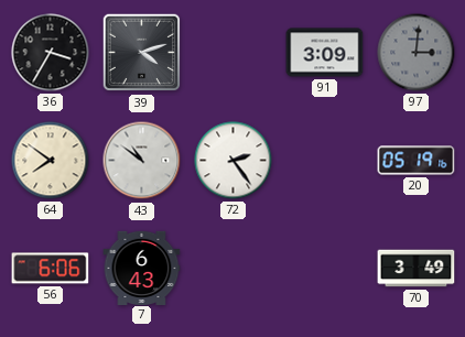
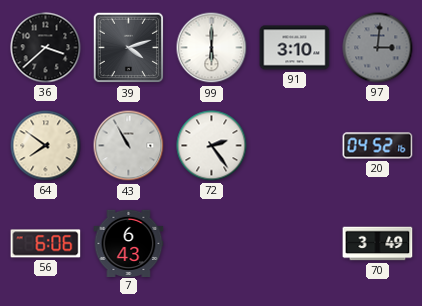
36: 3:35 -> 3:38 (46, 48)
99: none -> 6:00 (212, 48)
91: 3:09 -> 3:10 (295, 48)
43: 10:51 -> 10:55 (129, 146)
20: 05:19 -> 04:52 (378, 146)
